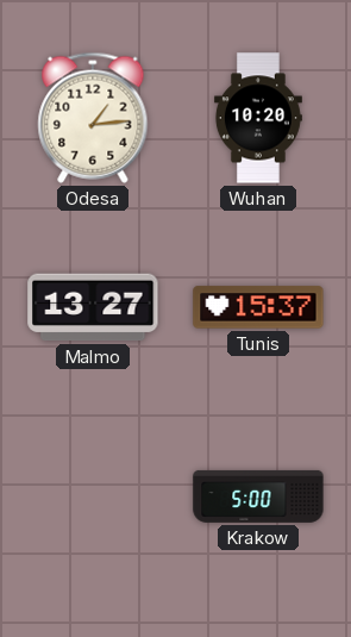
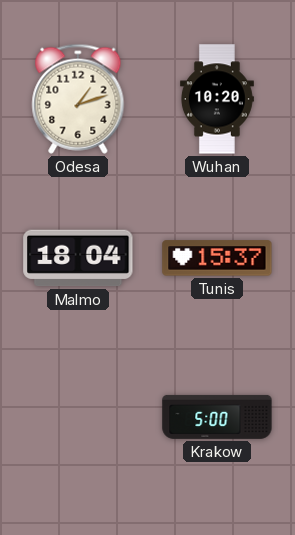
Odesa: 1:14 -> 1:12 (78, 99)
Malmo: 13:27 -> 18:04 (78, 258)
